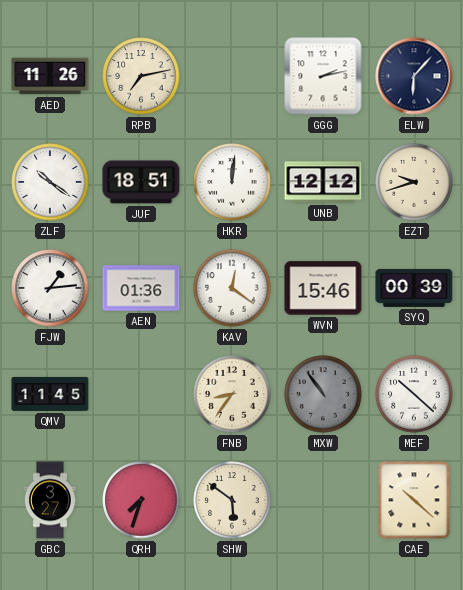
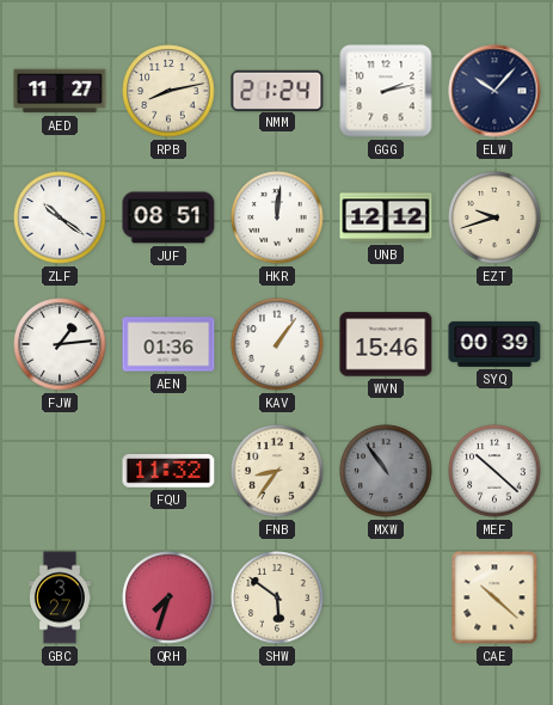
AED: 11:26 -> 11:27 (60, 91)
RPB: 7:13 -> 8:13 (168, 91)
NMM: none -> 21:24 (277, 90)
ELW: 6:07 -> 10:07 (494, 91)
JUF: 18:51 -> 08:51 (168, 217)
KAV: 12:21 -> 1:06 (277, 344)
QMV: 11:45 -> none (50, 394)
FQU: none -> 11:32 (168, 472)
